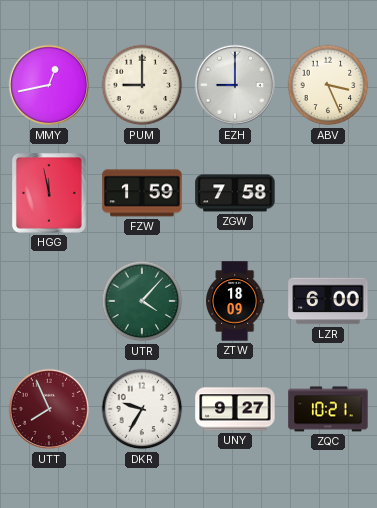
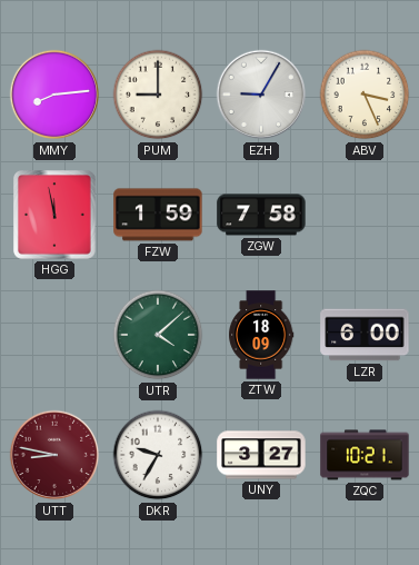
MMY: 12:43 -> 8:14 (54, 95)
EZH: 9:00 -> 9:05 (261, 95)
UTR: 4:07 -> 4:08 (158, 335)
UTT: 7:56 -> 8:47 (54, 455)
UNY: 9:27 -> 3:27 (261, 455)
